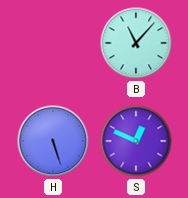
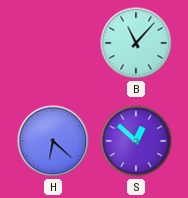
H: 5:27 -> 6:22 (53, 141)
S: 12:49 -> 12:52 (136, 141)
